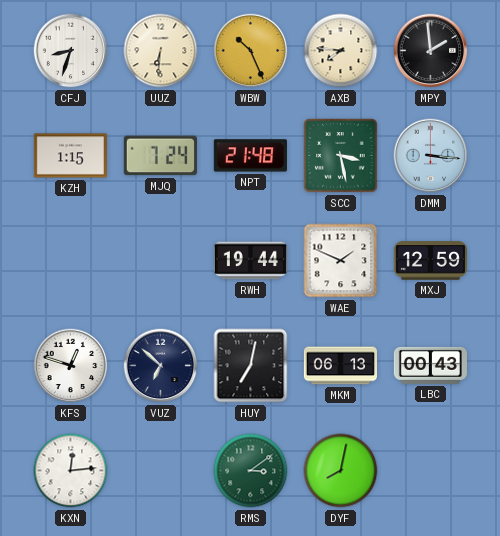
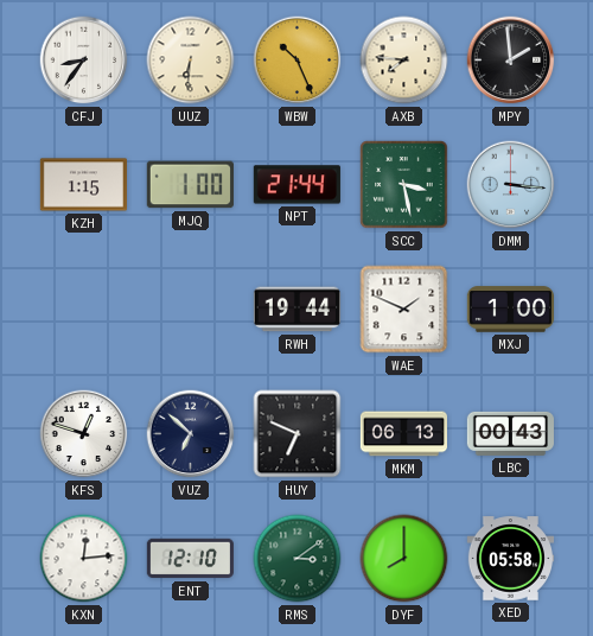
CFJ: 8:33 -> 8:36 (84, 61)
MJQ: 7:24 -> 1:00 (190, 185)
NPT: 21:48 -> 21:44 (296, 185)
MXJ: 12:59 -> 1:00 (510, 310)
HUY: 7:02 -> 6:49 (298, 434)
ENT: none -> 12:10 (190, 559)
DYF: 8:02 -> 8:00 (404, 559)
XED: none -> 05:58 (510, 559)
